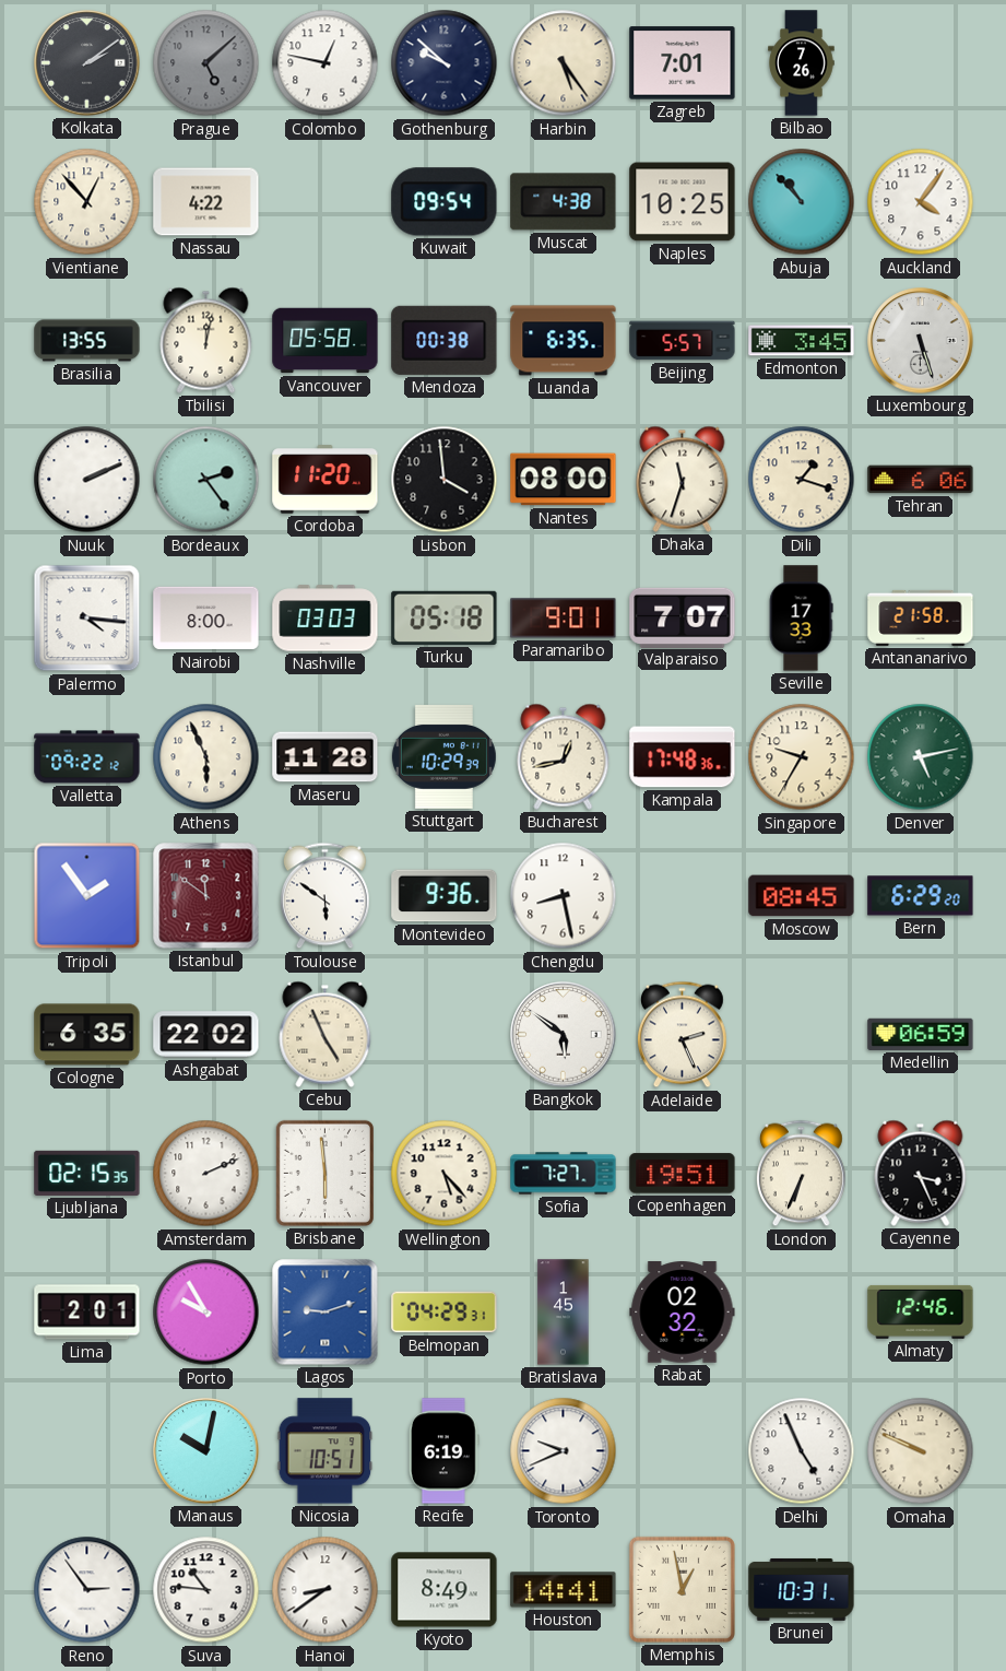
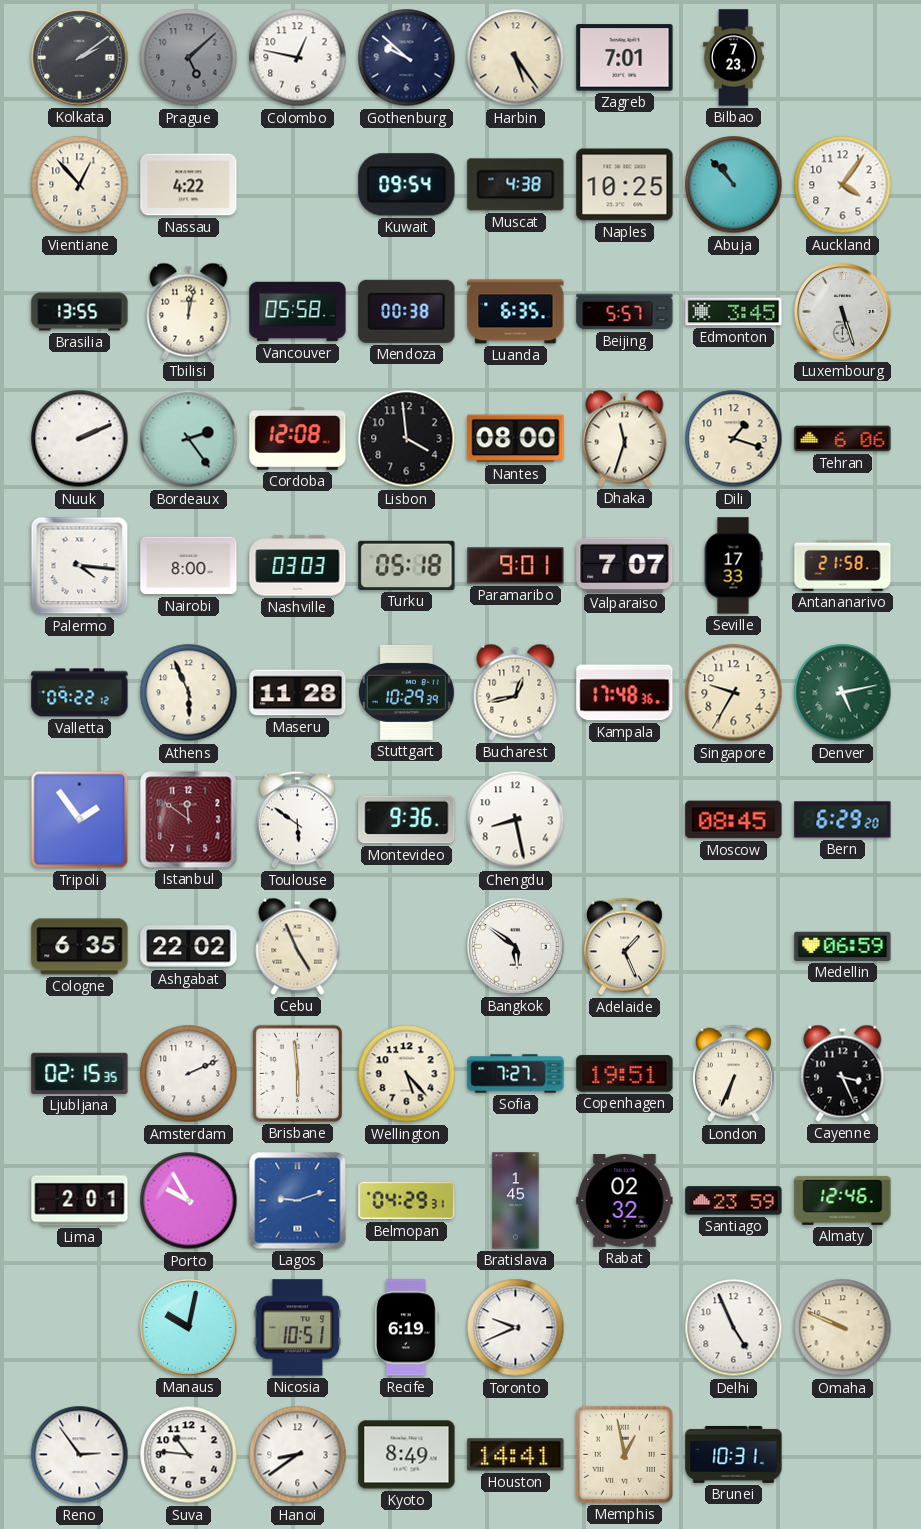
Bilbao: 7:26 -> 7:23 (734, 58)
Cordoba: 11:20 -> 12:08 (298, 439)
Adelaide: 2:26 -> 1:26 (624, 947)
Santiago: none -> 23:59 (734, 1201)
